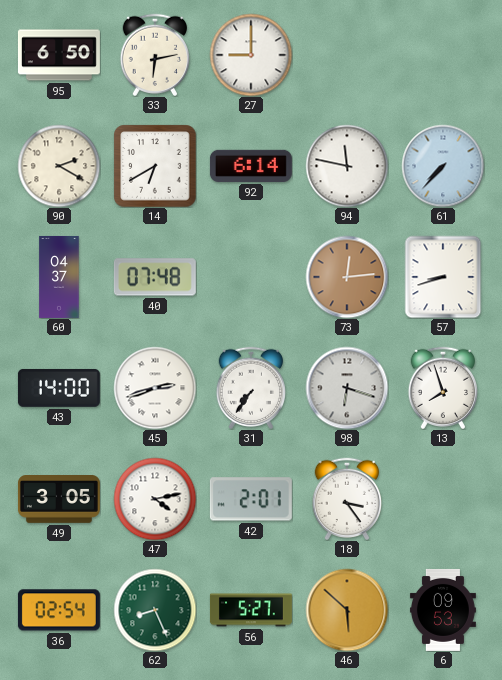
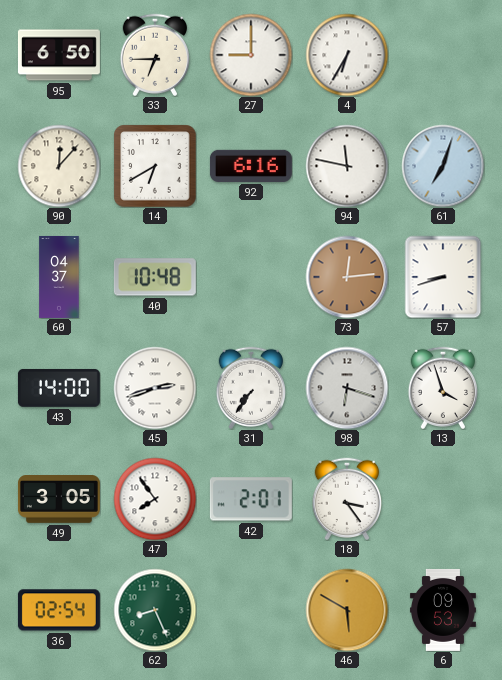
33: 6:13 -> 6:45 (154, 54)
4: none -> 6:35 (347, 55)
90: 2:20 -> 12:07 (59, 166)
92: 6:14 -> 6:16 (251, 166)
61: 7:37 -> 7:03 (443, 166)
40: 07:48 -> 10:48 (155, 277)
13: 7:57 -> 3:57 (442, 387)
47: 4:13 -> 7:54 (155, 499)
56: 5:27 -> none (251, 610)
46: 5:52 -> 5:50 (347, 610)
